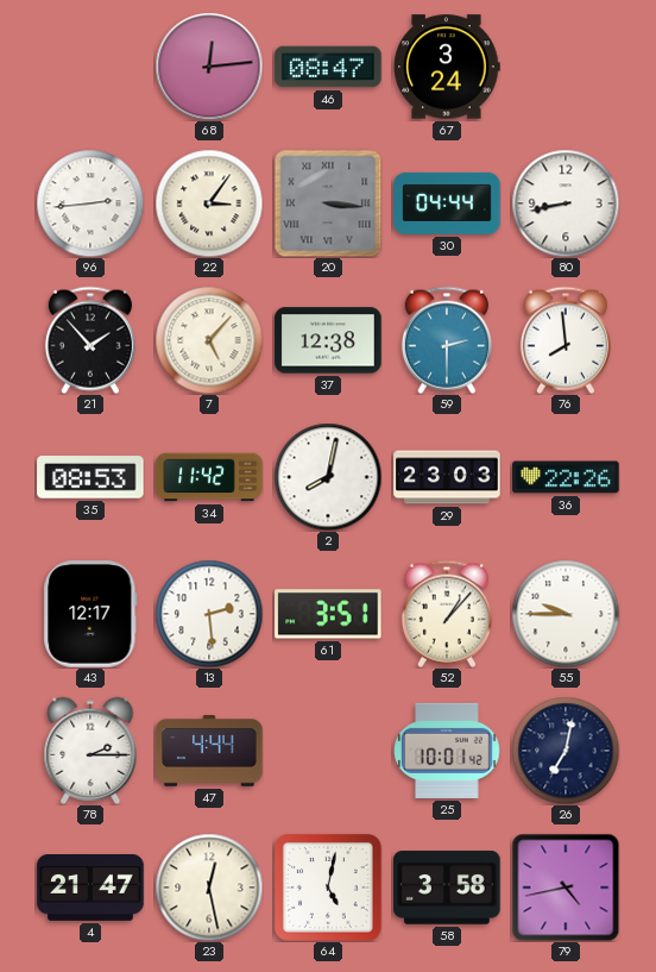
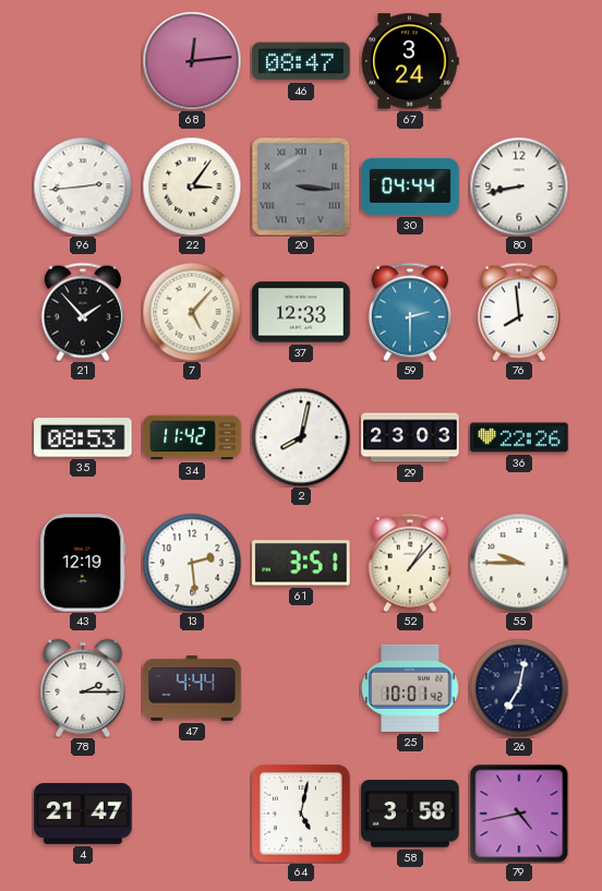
37: 12:38 -> 12:33 (301, 312)
43: 12:17 -> 12:19 (83, 563)
23: 12:28 -> none (209, 888)
